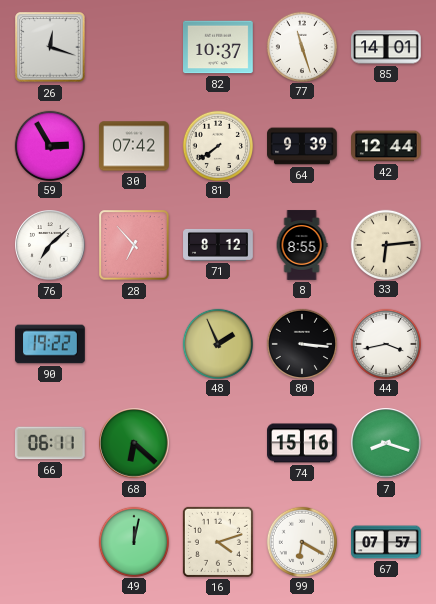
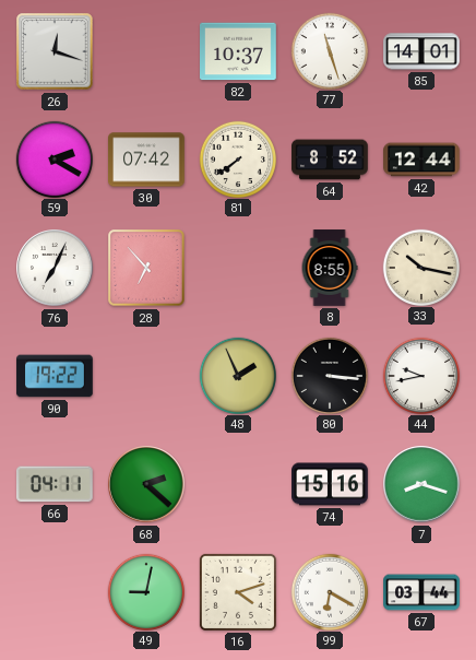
59: 2:55 -> 2:20 (53, 158)
64: 9:39 -> 8:52 (330, 160)
76: 7:08 -> 7:04 (55, 268)
71: 8:12 -> none (218, 245)
33: 6:14 -> 10:17 (420, 267)
44: 3:43 -> 9:43 (420, 375)
66: 06:11 -> 04:11 (55, 484)
68: 6:22 -> 2:22 (146, 484)
49: 12:02 -> 9:02 (145, 591)
67: 07:57 -> 03:44 (421, 592)
